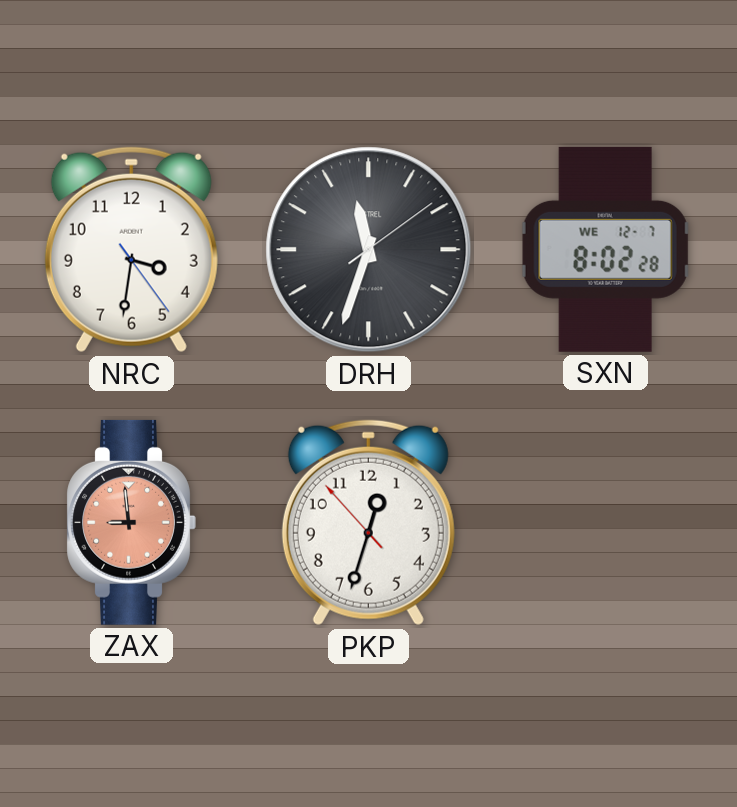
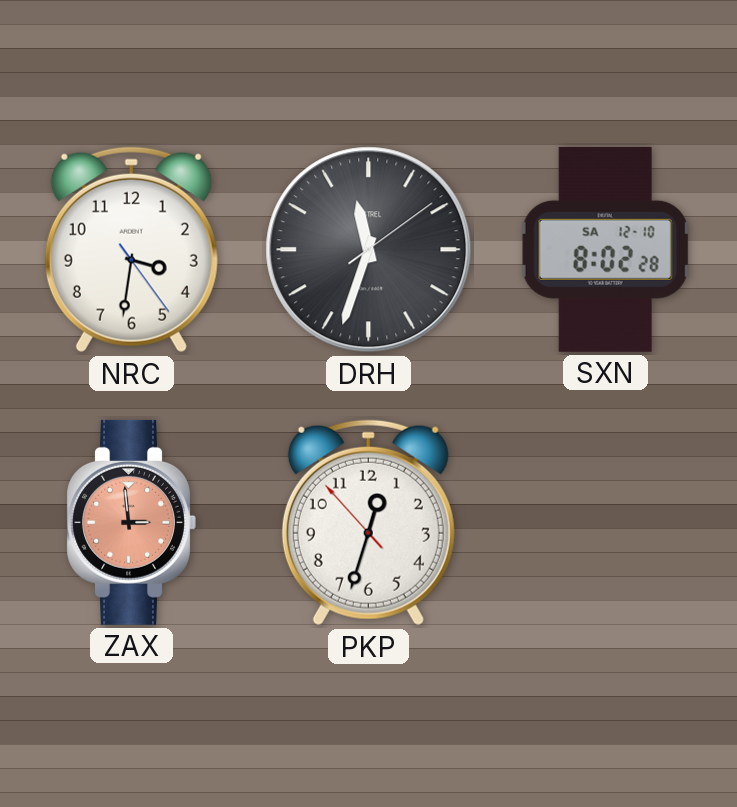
SXN date: WE 12-7 -> SA 12-10 (605, 249)
ZAX: 8:59 -> 2:59 (131, 522)
